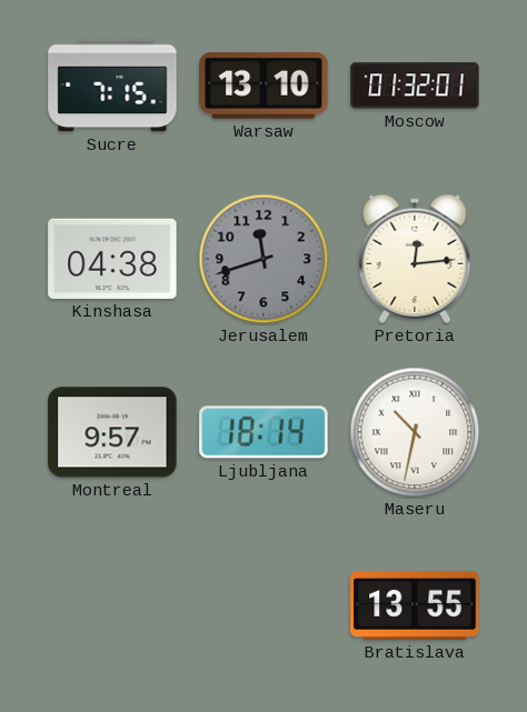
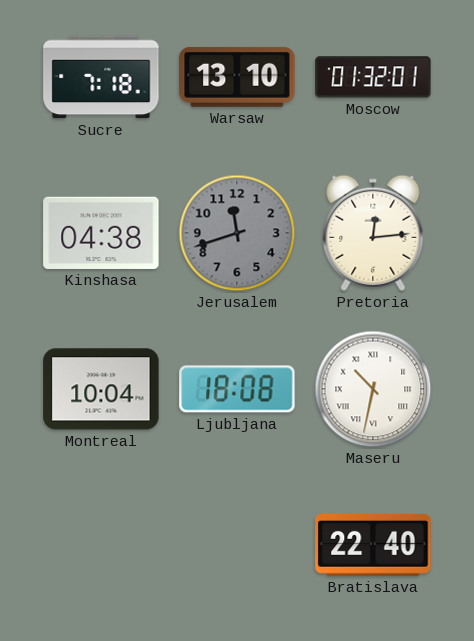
Sucre: 7:15 -> 7:18 (101, 77)
Montreal: 9:57 -> 10:04 (101, 389)
Ljubljana: 18:14 -> 18:08 (237, 389)
Bratislava: 13:55 -> 22:40 (373, 545)
